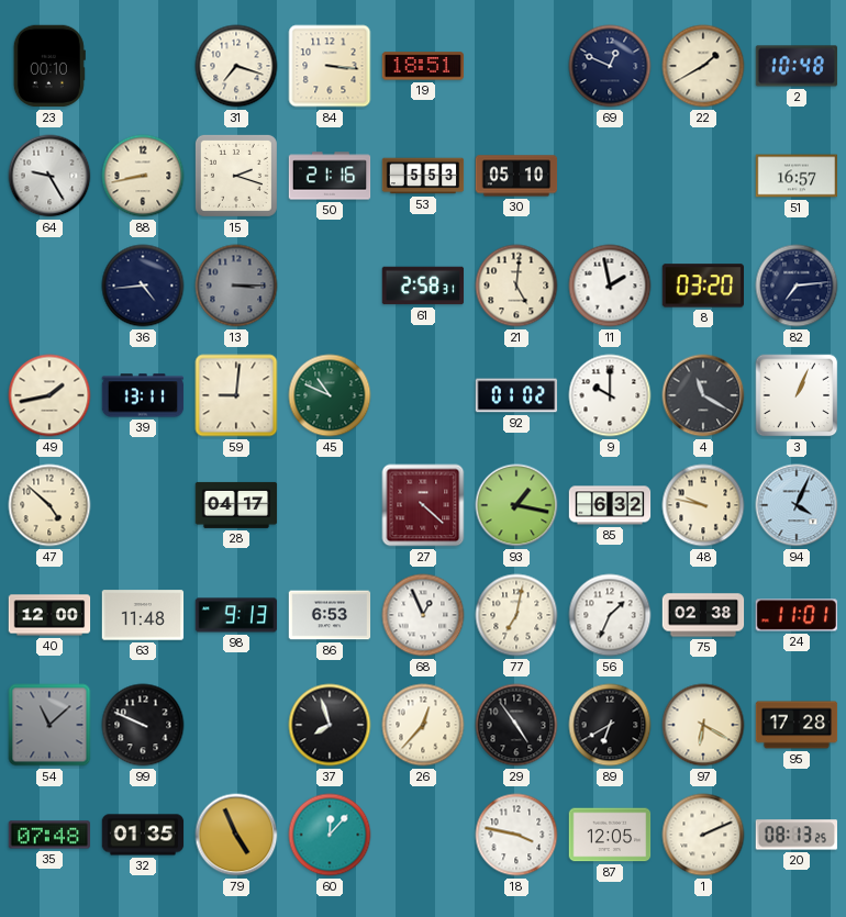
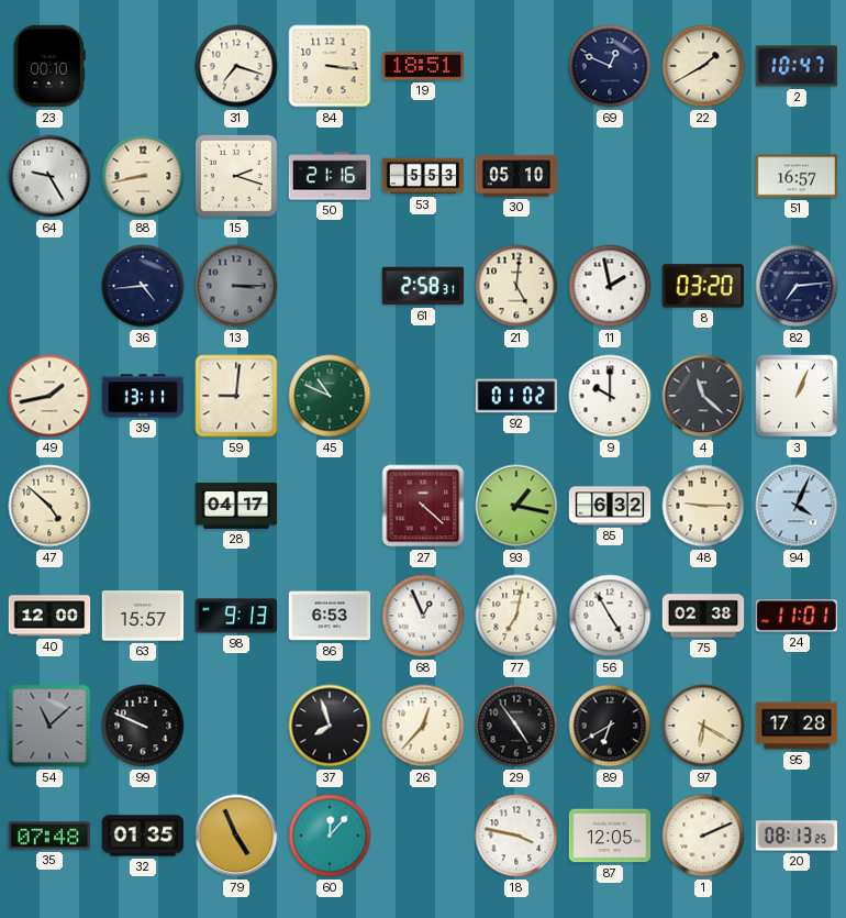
2: 10:48 -> 10:47 (797, 66)
4: 11:20 -> 11:22 (703, 396)
48: 9:47 -> 9:15 (703, 506)
63: 11:48 -> 15:57 (143, 616)
56: 1:34 -> 4:55 (610, 616)
